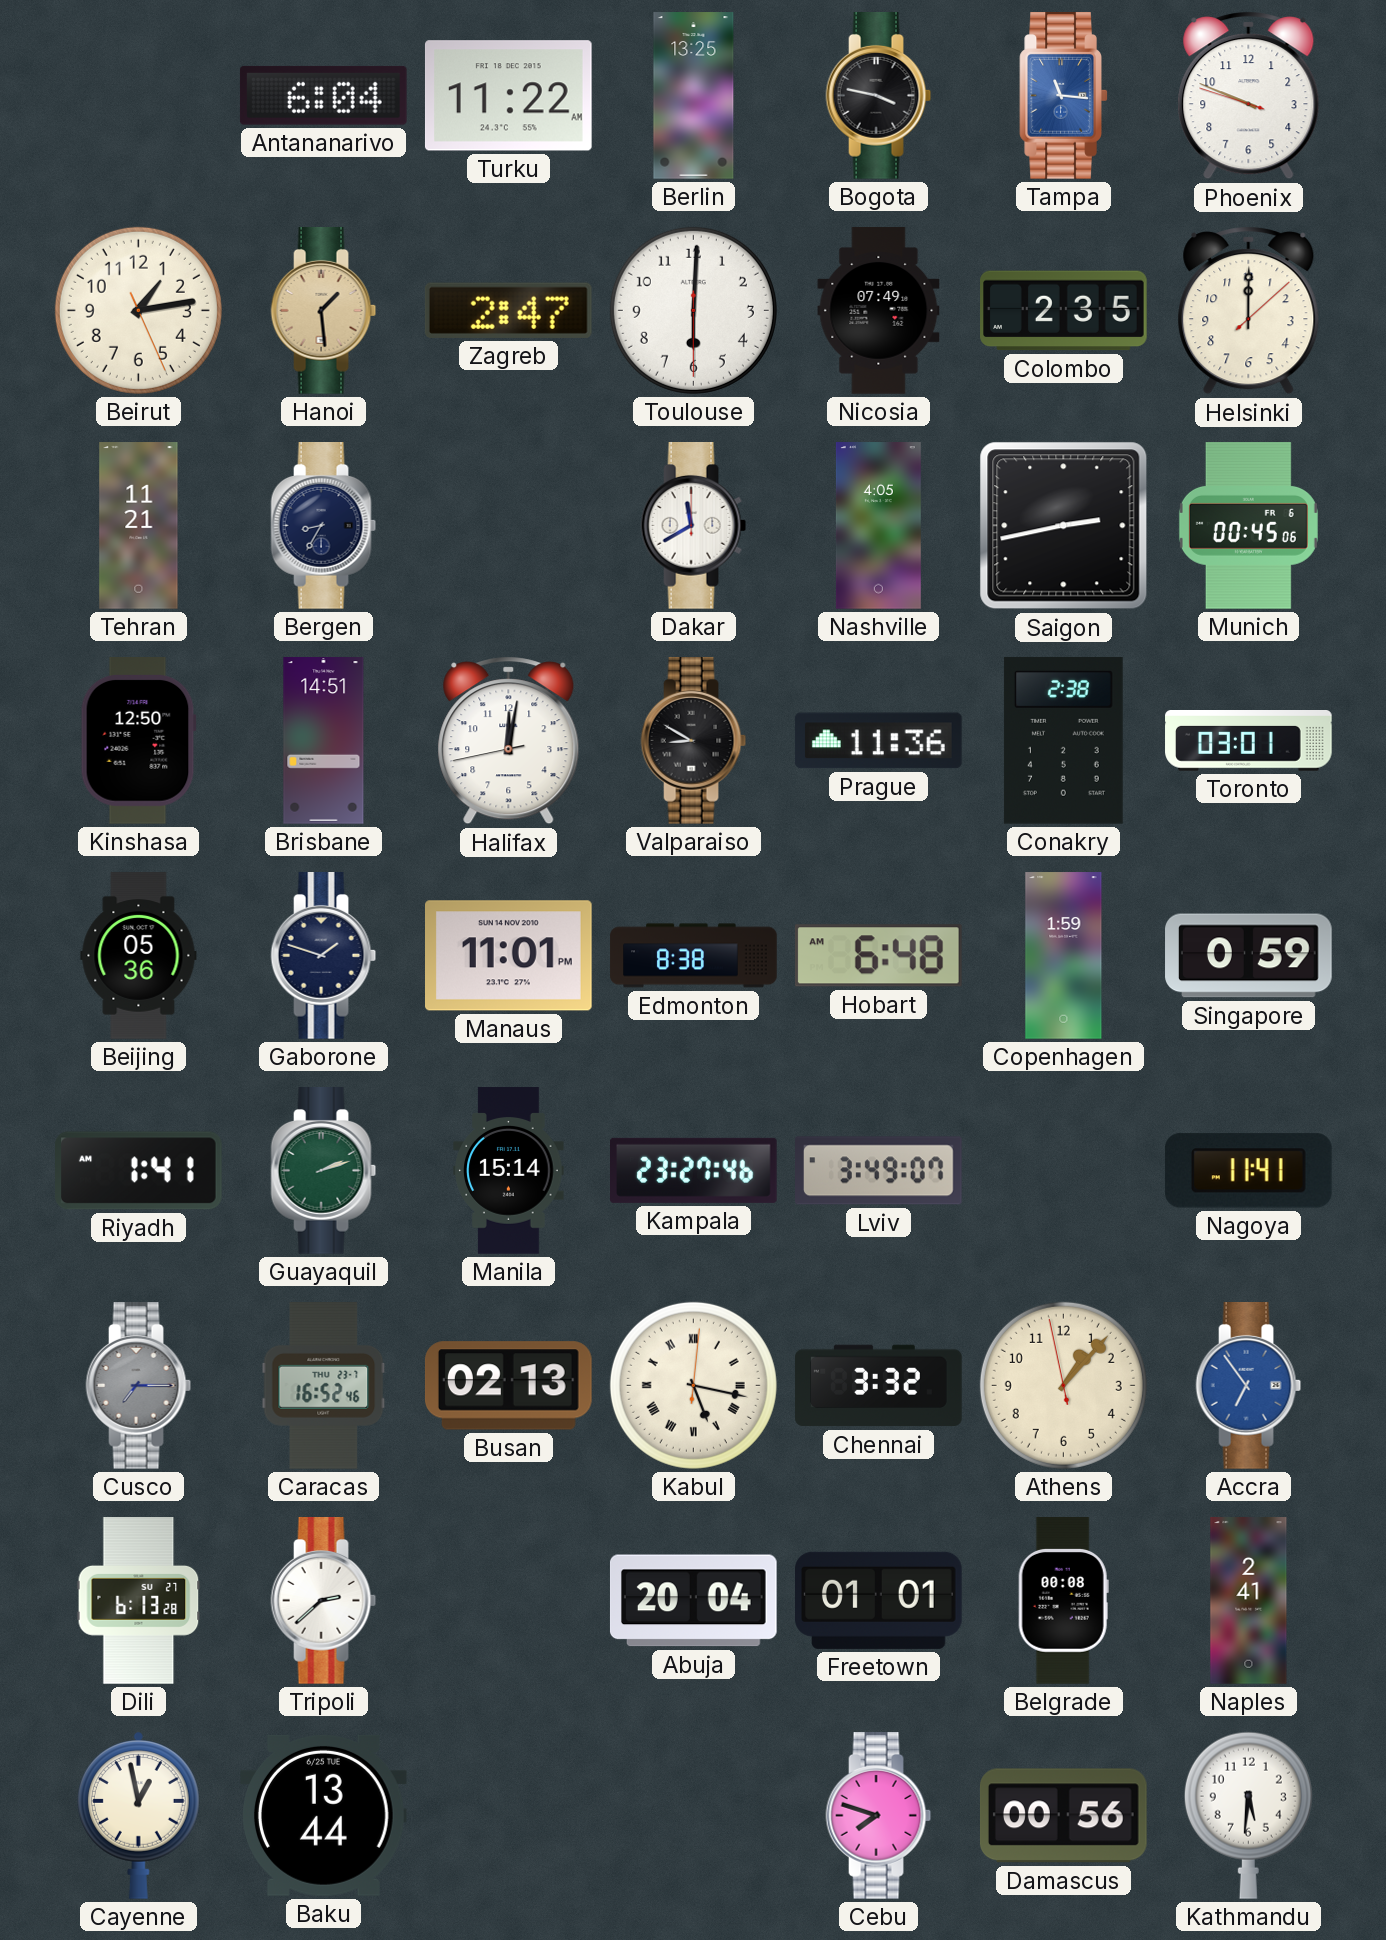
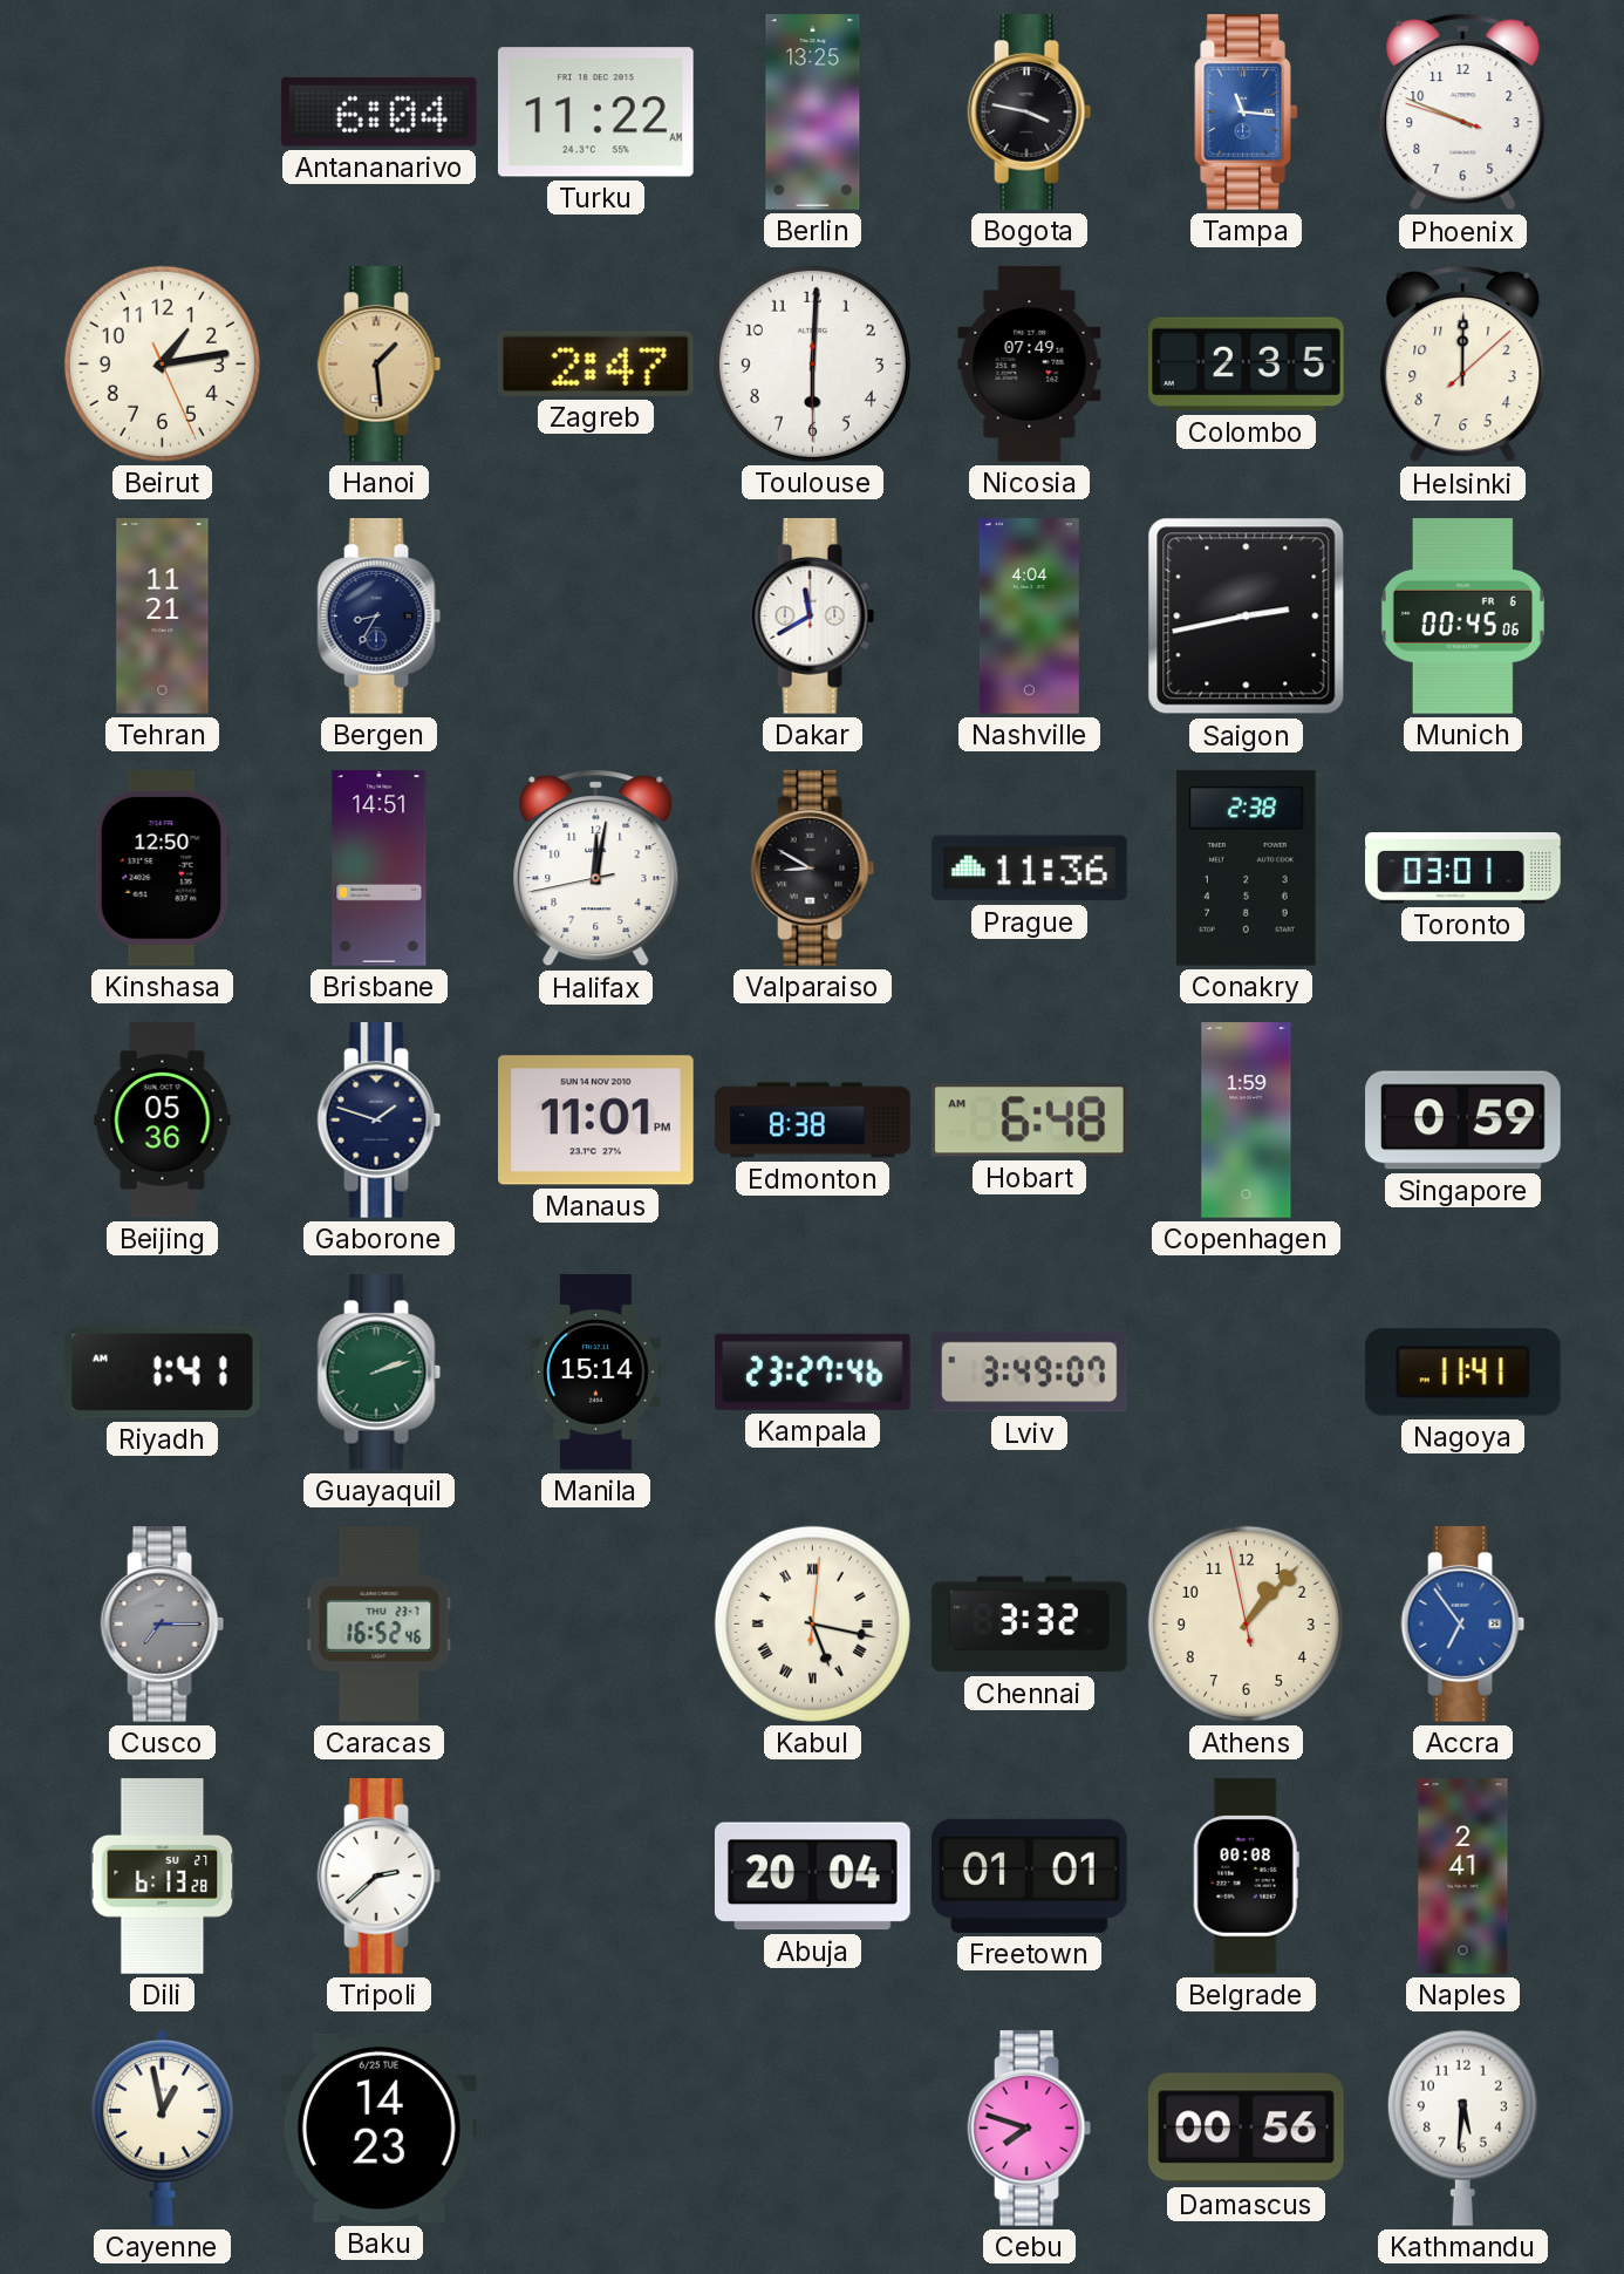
Nashville: 4:05 -> 4:04 (1029, 617)
Busan: 02:13 -> none (508, 1386)
Baku: 13:44 -> 14:23 (380, 2127)
